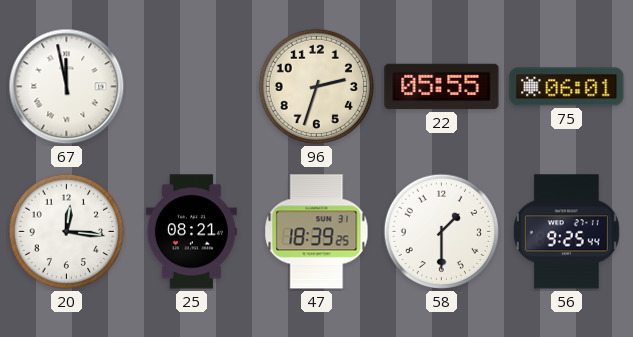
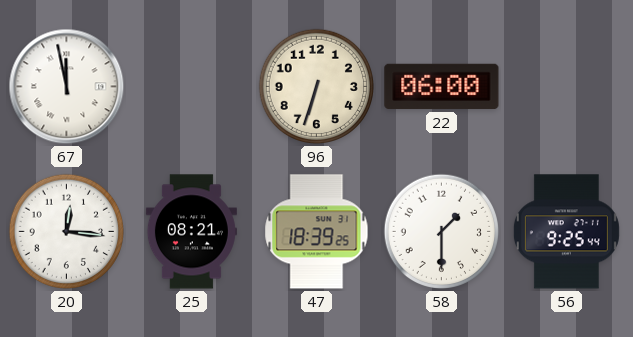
96: 2:33 -> 6:33 (317, 87)
22: 05:55 -> 06:00 (442, 87)
75: 06:01 -> none (567, 87)
